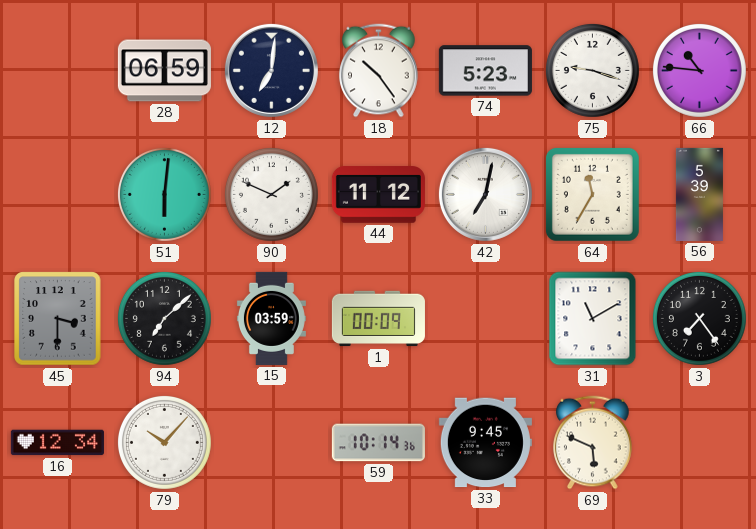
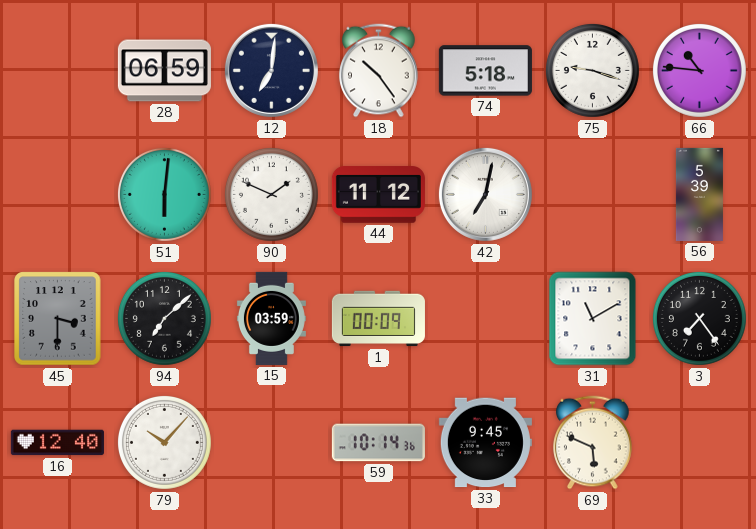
74: 5:23 -> 5:18 (485, 71)
64: 11:35 -> none (592, 194)
16: 12:34 -> 12:40 (57, 443)
